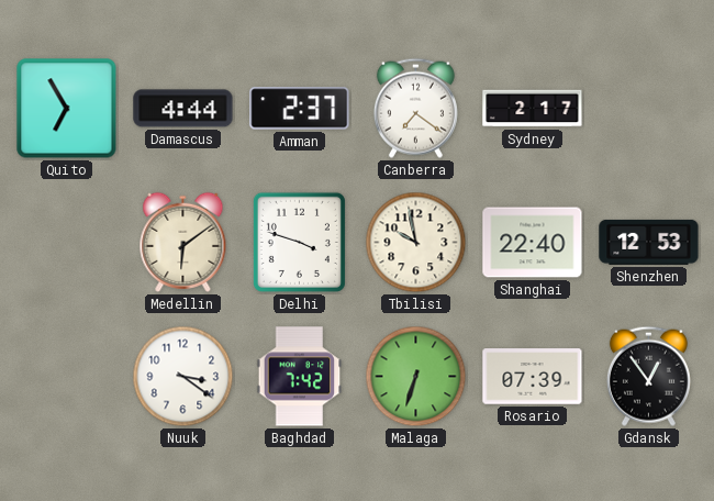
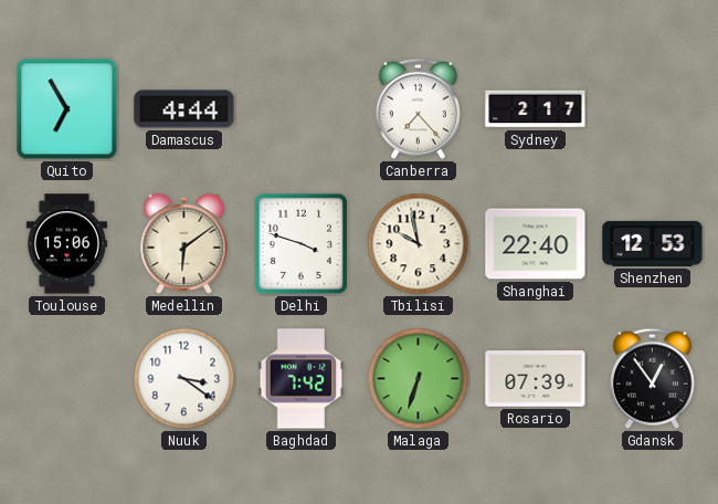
Amman: 2:37 -> none (300, 109)
Canberra: 7:21 -> 7:23 (418, 108)
Toulouse: none -> 15:06 (66, 244)
